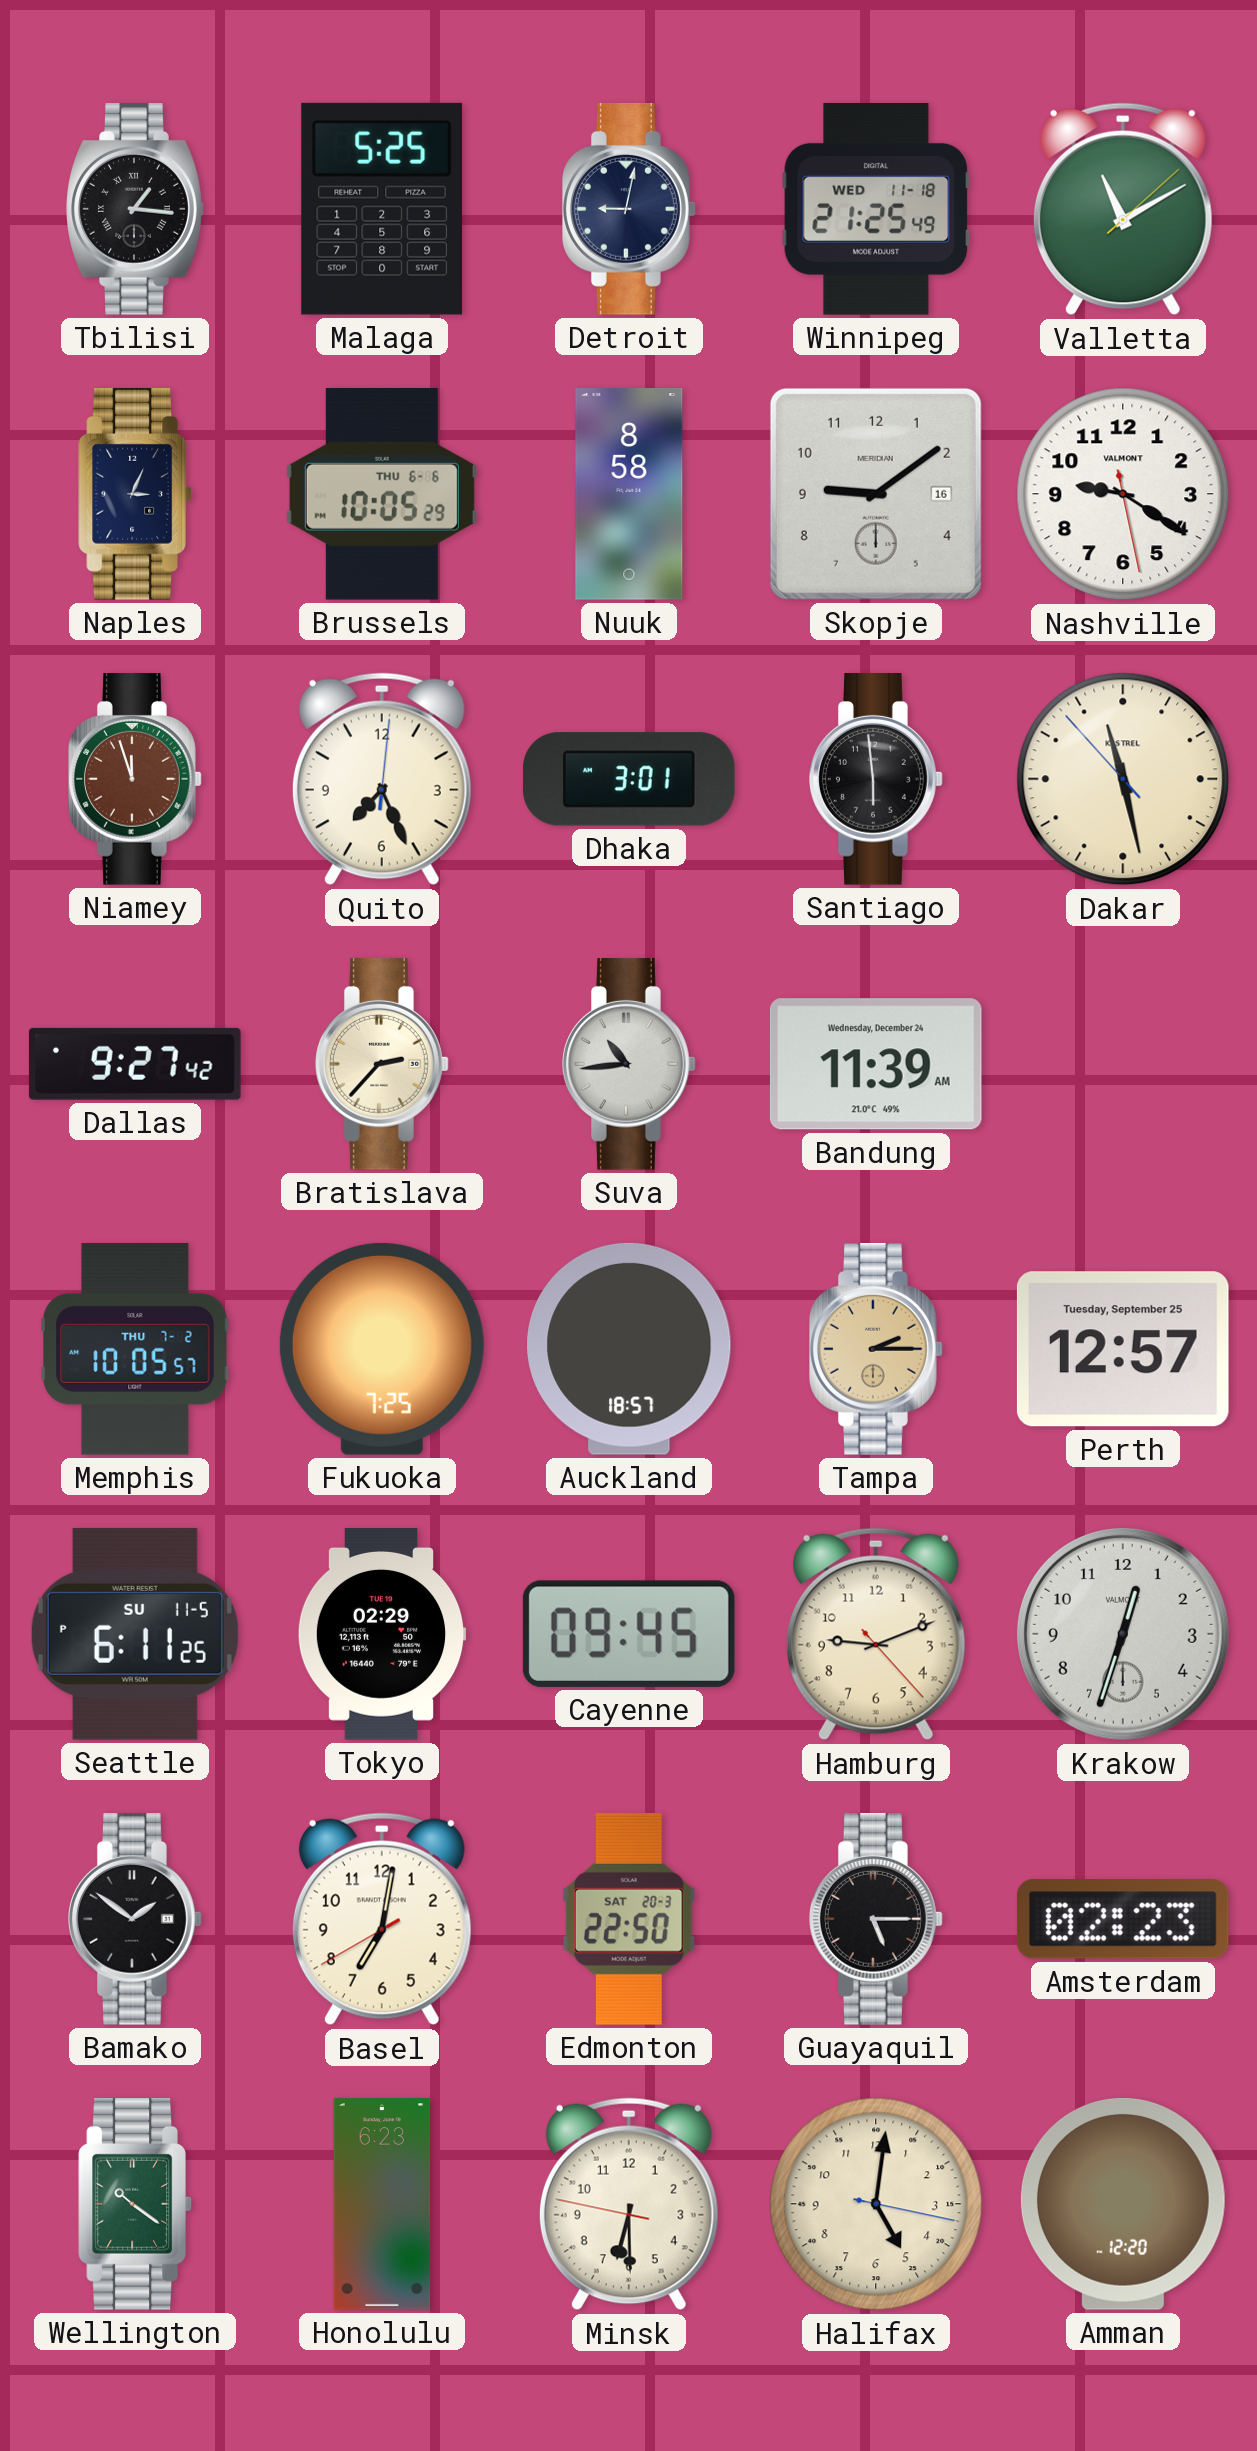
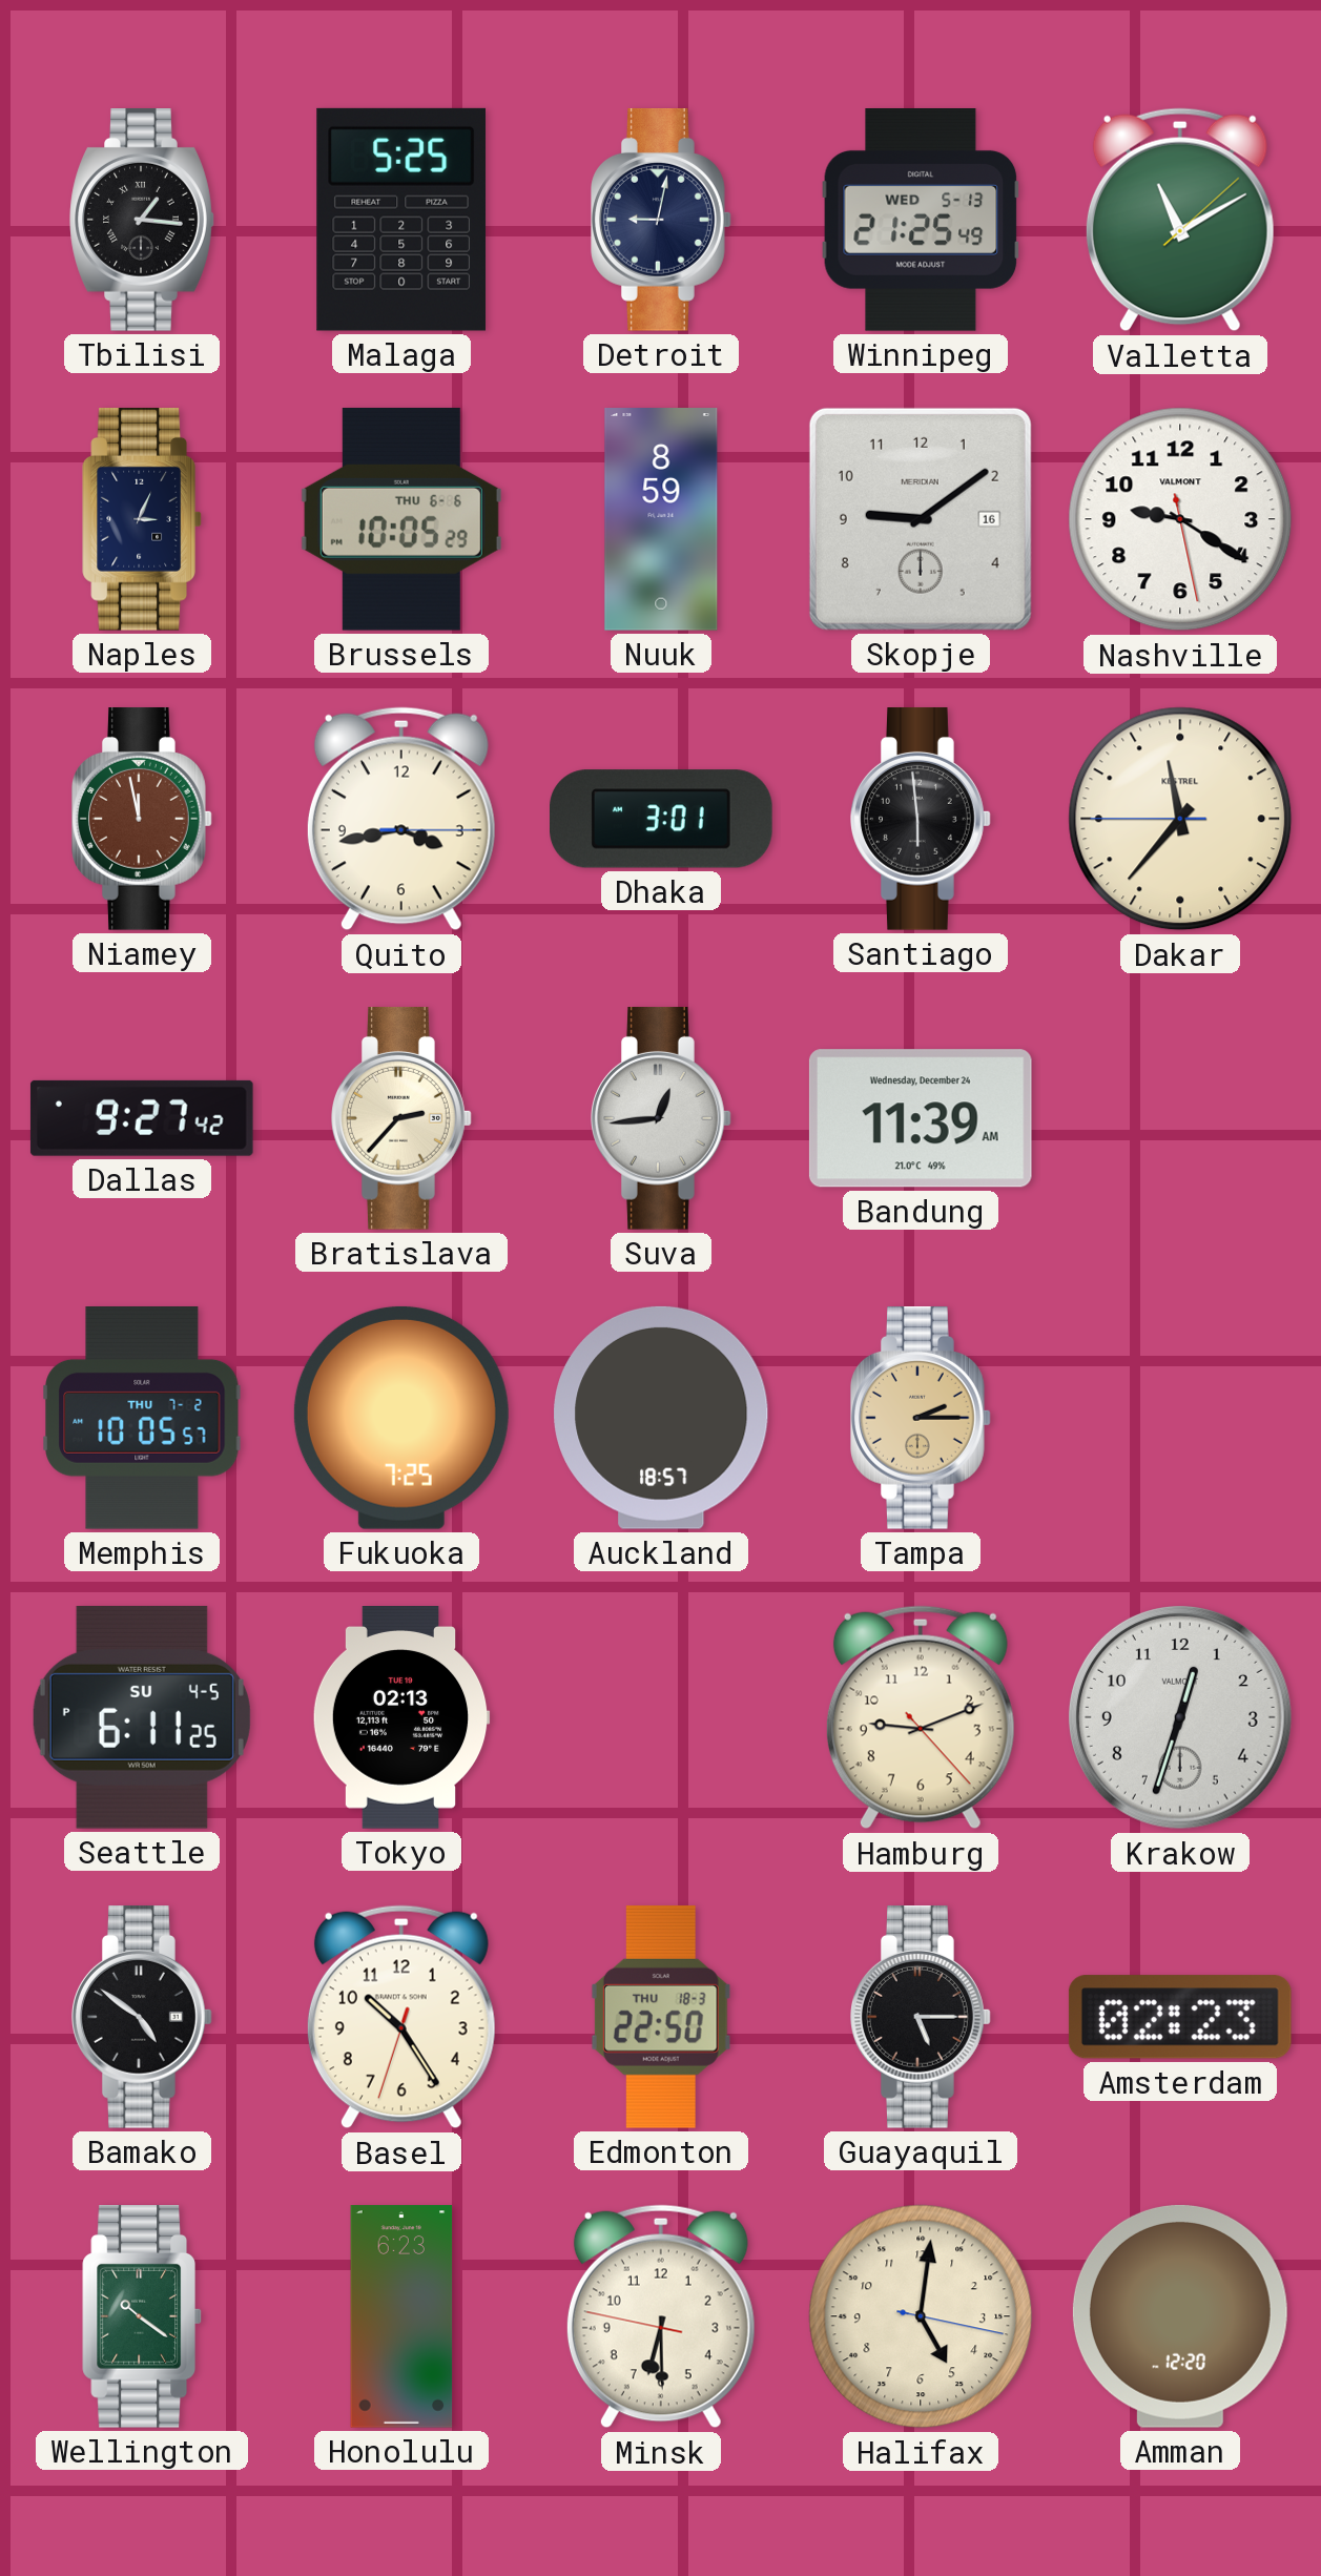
Winnipeg date: WED 11-18 -> WED 5-13 (921, 221)
Nuuk: 8:58 -> 8:59 (661, 520)
Niamey: 11:57 -> 11:58 (142, 820)
Quito: 7:26 -> 3:43 (401, 819)
Dakar: 11:27 -> 11:36 (1180, 819)
Suva: 10:44 -> 12:44 (661, 1119)
Perth: 12:57 -> none (1123, 1349)
Seattle date: SU 11-5 -> SU 4-5 (142, 1717)
Tokyo: 02:29 -> 02:13 (401, 1718)
Cayenne: 09:45 -> none (629, 1634)
Bamako: 1:51 -> 4:51 (142, 2018)
Basel: 7:01 -> 10:24 (401, 2017)
Edmonton date: SAT 20-3 -> THU 18-3 (661, 2017)
